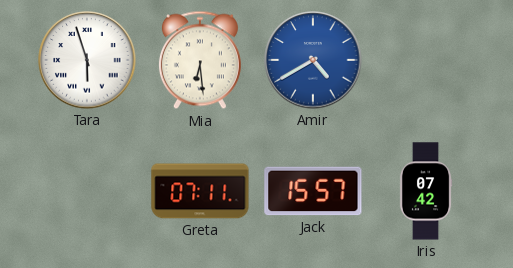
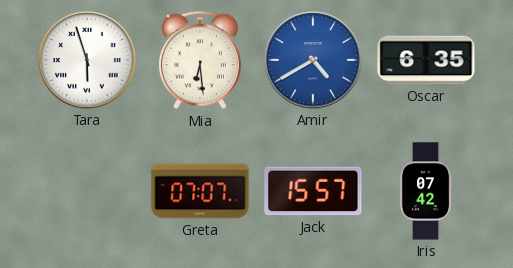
Oscar: none -> 6:35 (426, 60)
Greta: 07:11 -> 07:07 (200, 191)
